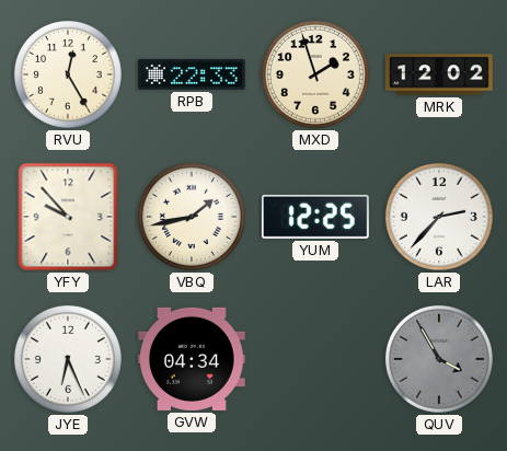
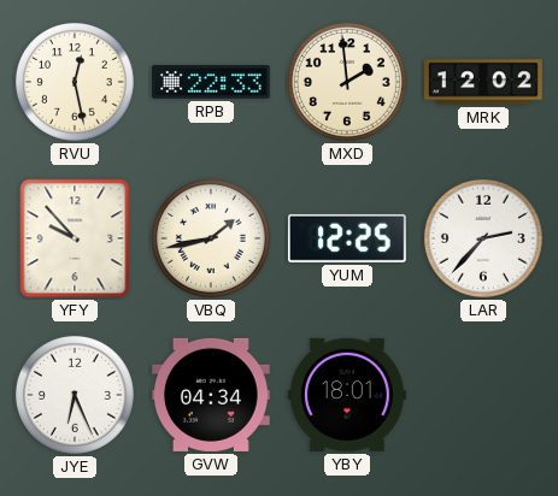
RVU: 12:25 -> 12:28 (75, 82)
MXD: 1:57 -> 1:59 (347, 82)
YBY: none -> 18:01 (348, 395)
QUV: 3:55 -> none (439, 359)
